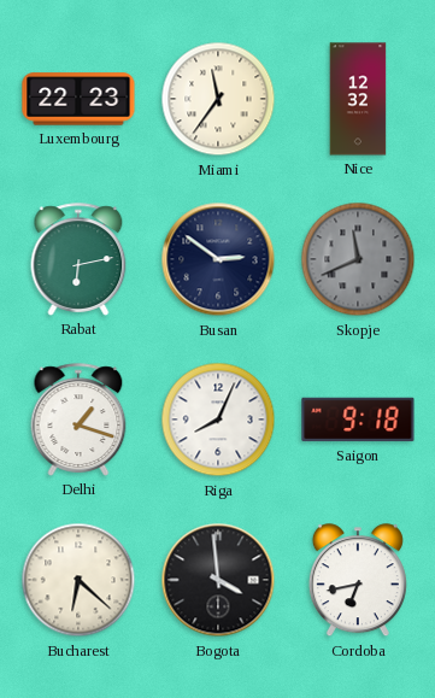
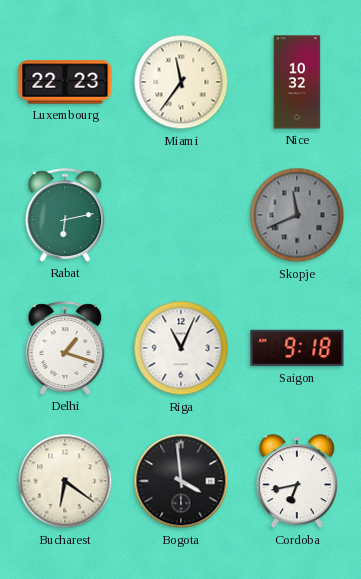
Nice: 12:32 -> 10:32 (297, 82)
Busan: 2:51 -> none (218, 259)
Riga: 8:04 -> 11:04 (181, 348)
Bucharest: 6:22 -> 6:21 (65, 481)
